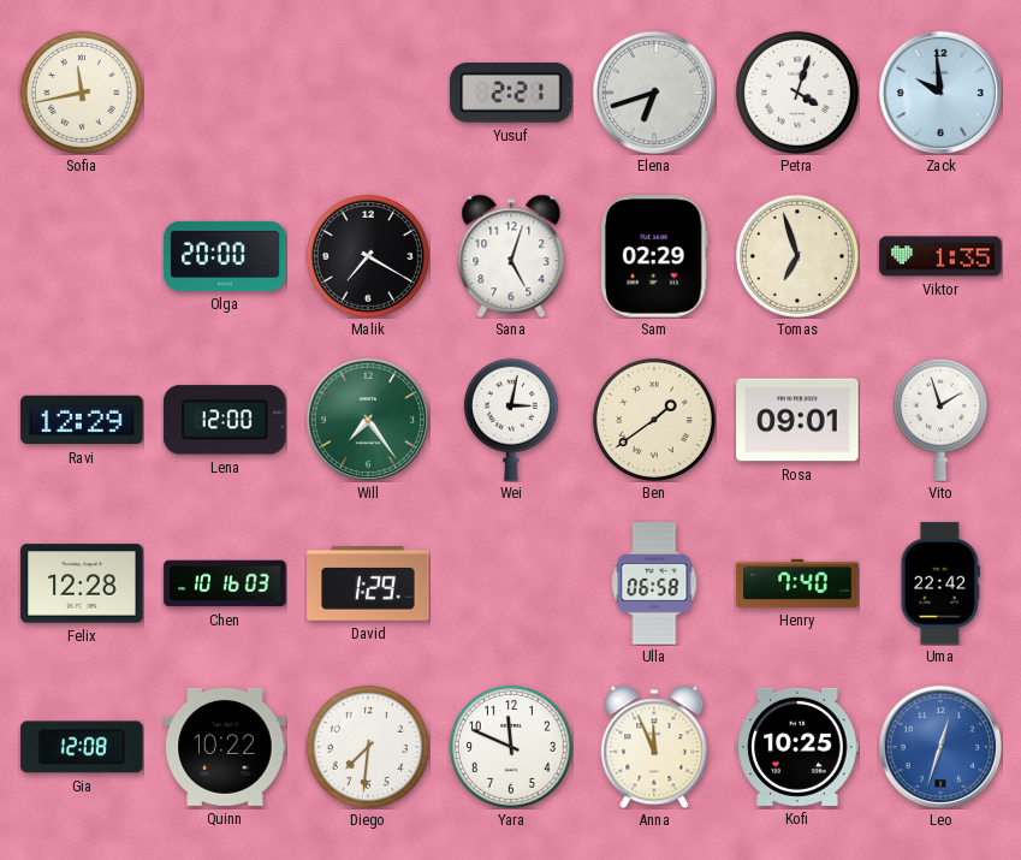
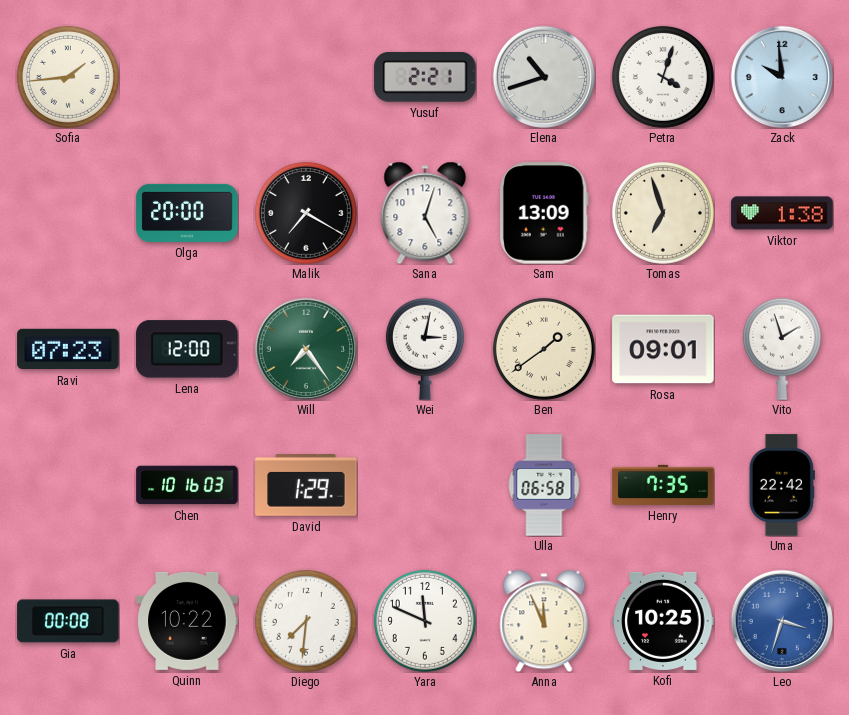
Sofia: 11:43 -> 1:44 (68, 77)
Elena: 6:42 -> 10:42 (544, 77)
Sam: 02:29 -> 13:09 (544, 213)
Viktor: 1:35 -> 1:38 (782, 213)
Ravi: 12:29 -> 07:23 (68, 349)
Felix: 12:28 -> none (82, 583)
Henry: 7:40 -> 7:35 (663, 485)
Gia: 12:08 -> 00:08 (68, 621)
Leo: 12:33 -> 3:33 (782, 621)
